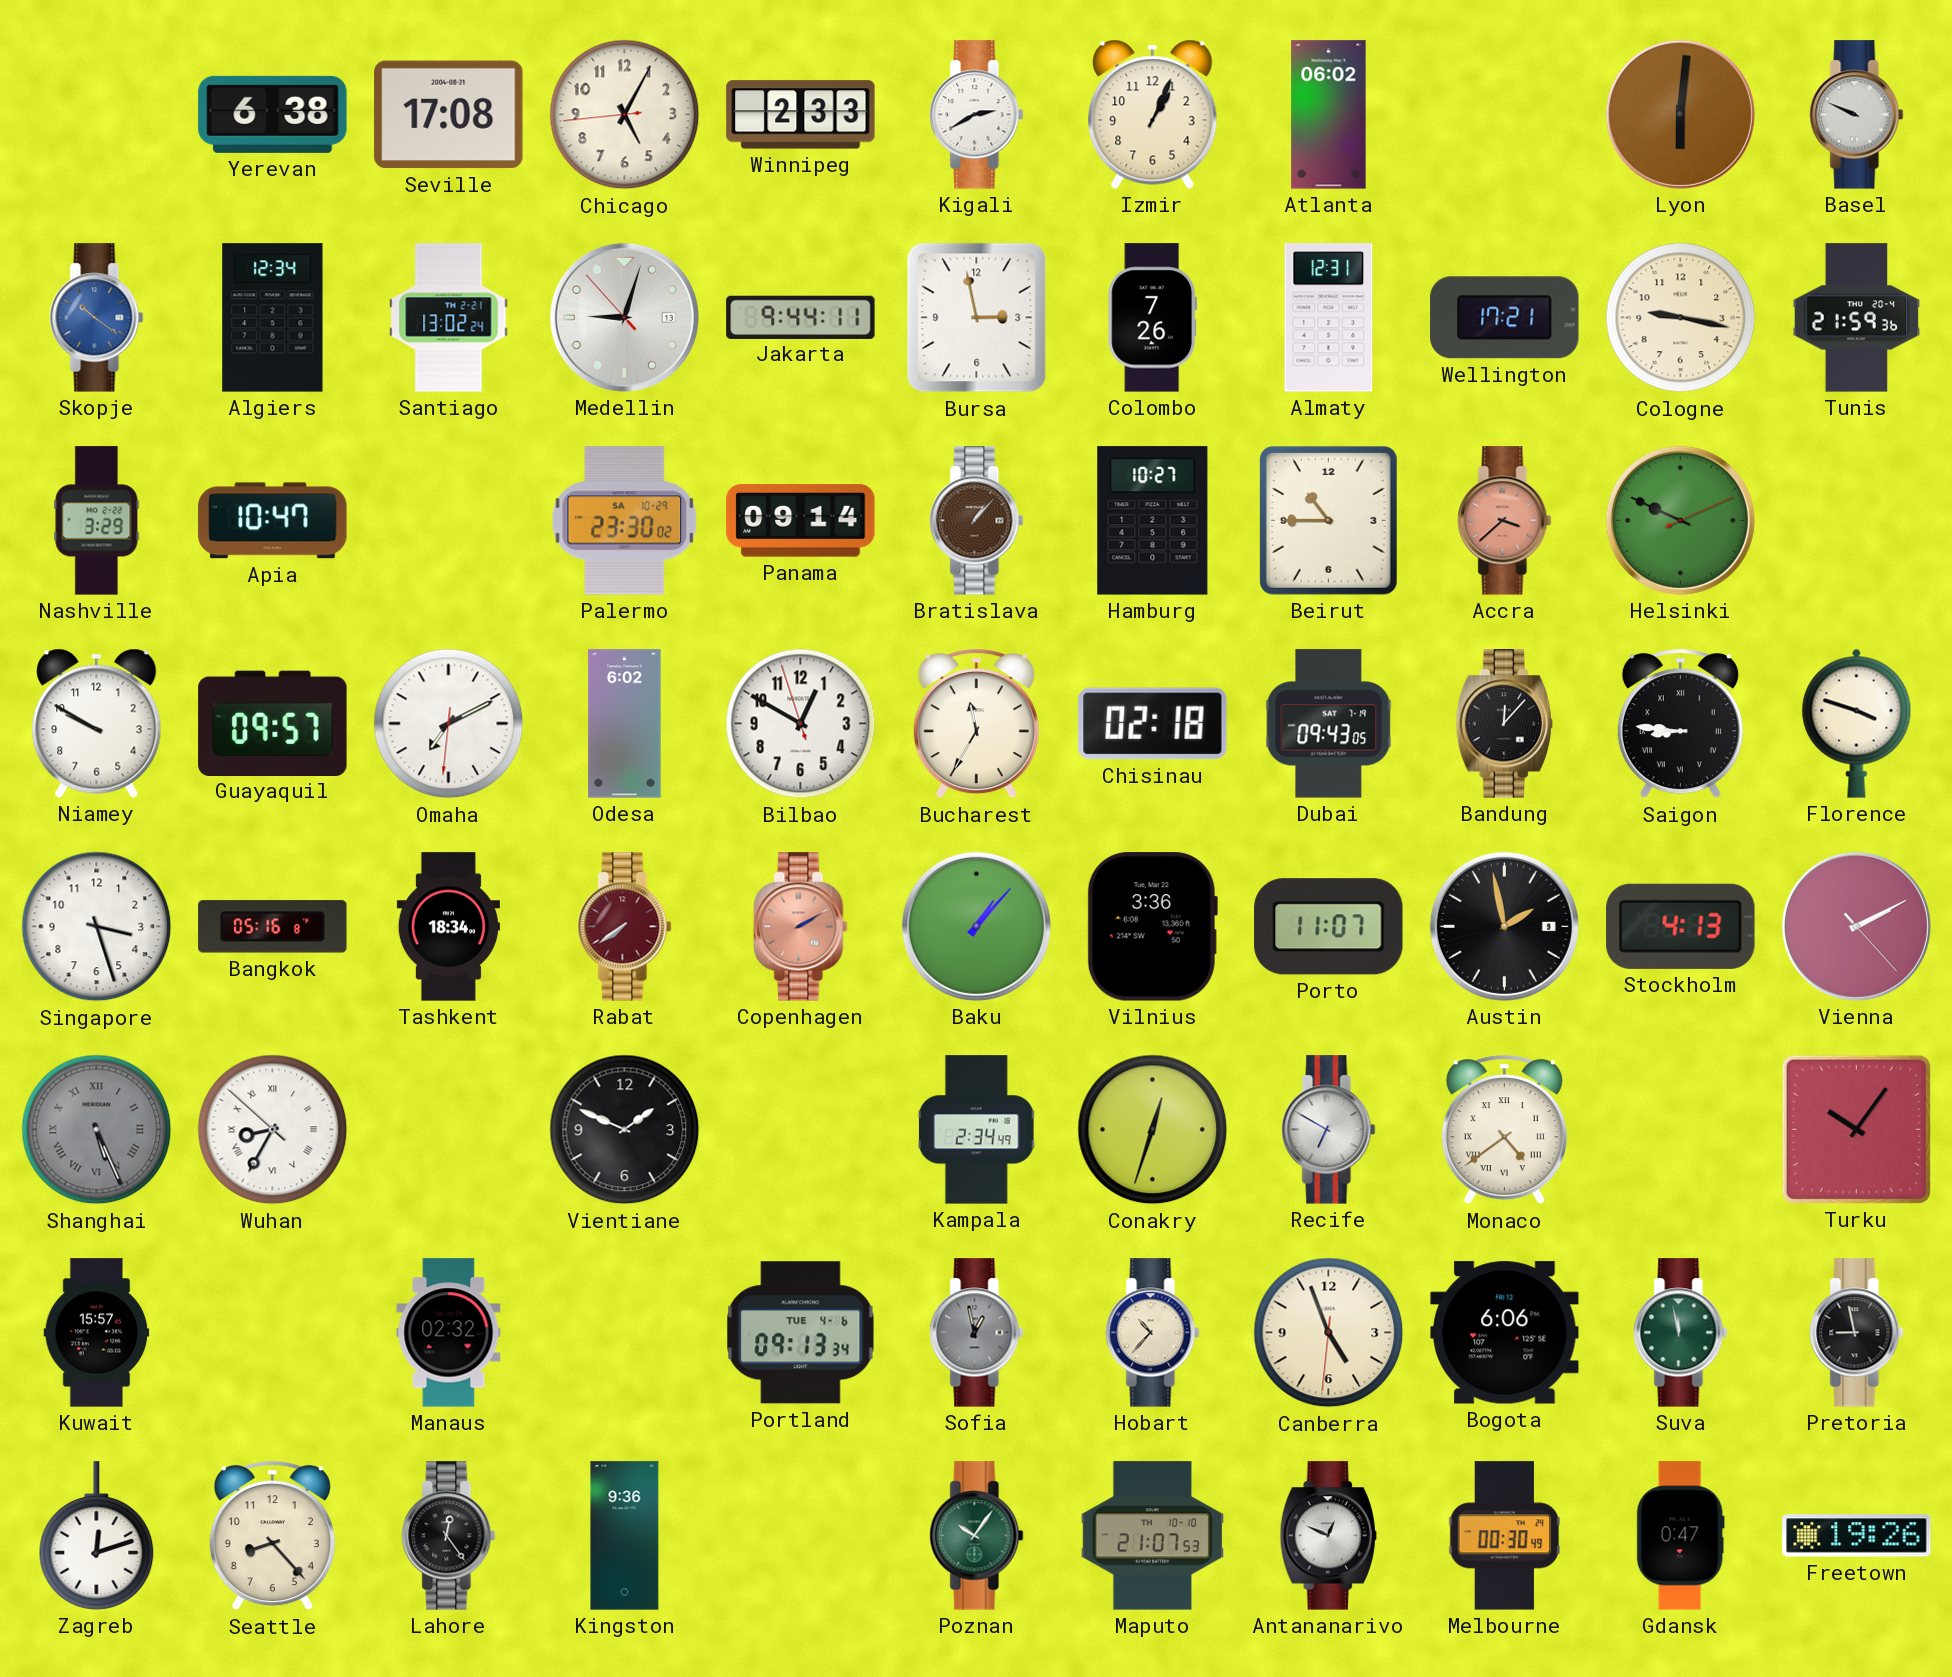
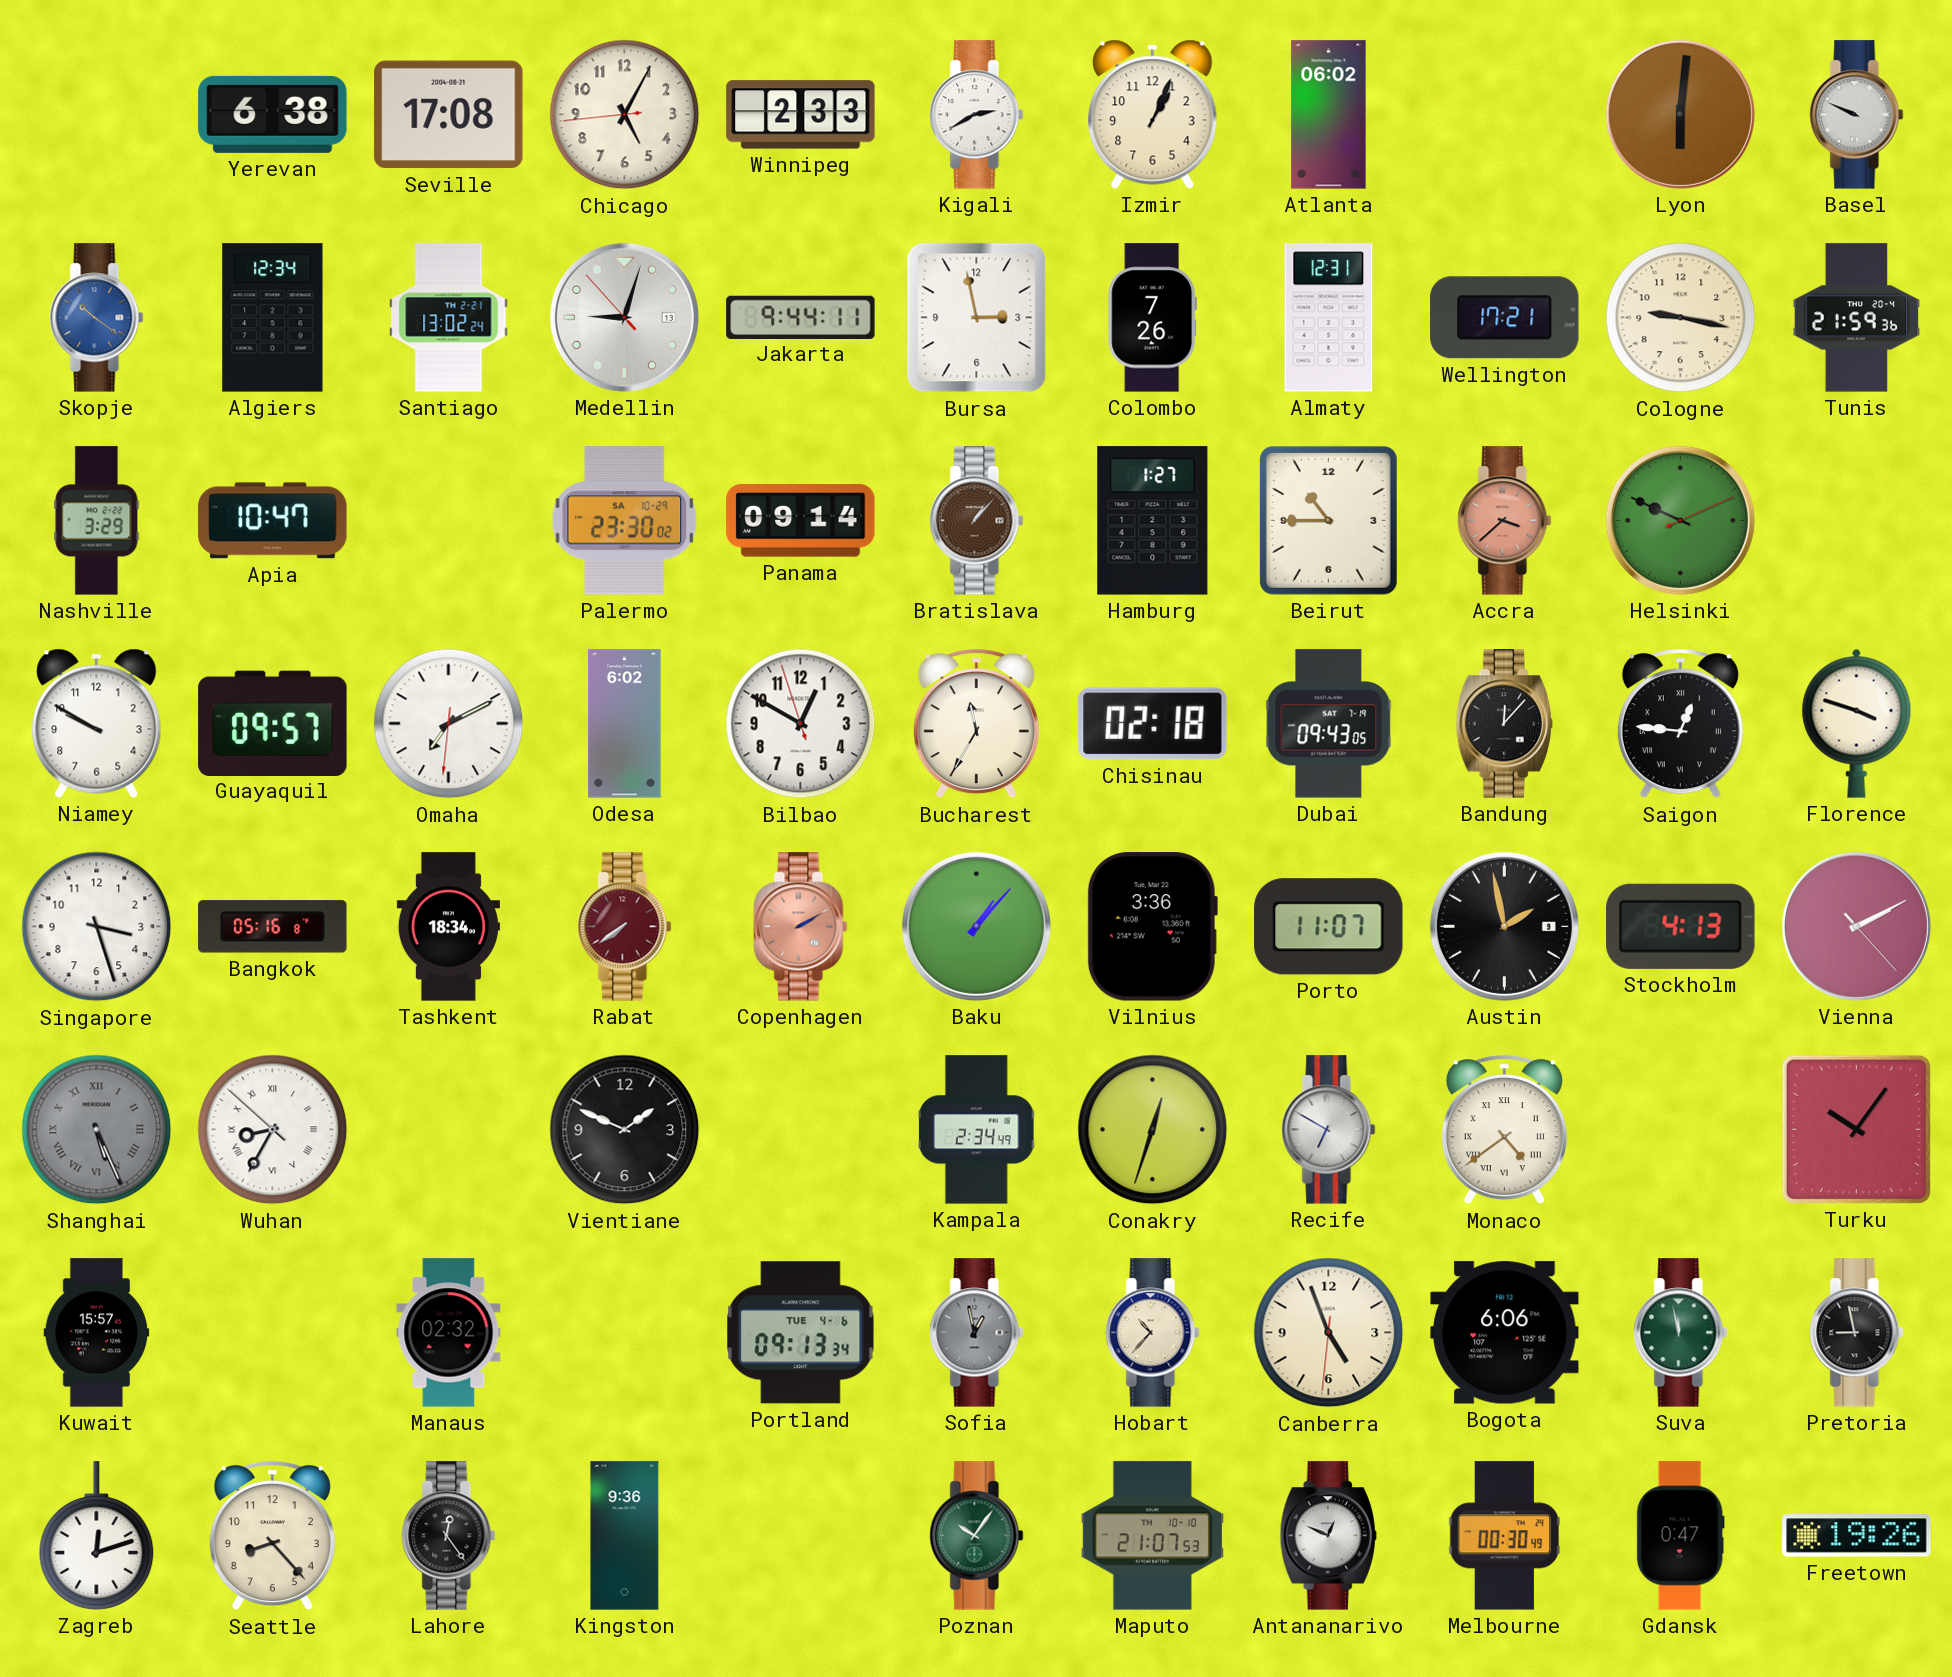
Hamburg: 10:27 -> 1:27 (1153, 521)
Saigon: 8:46 -> 12:46 (1680, 724)
